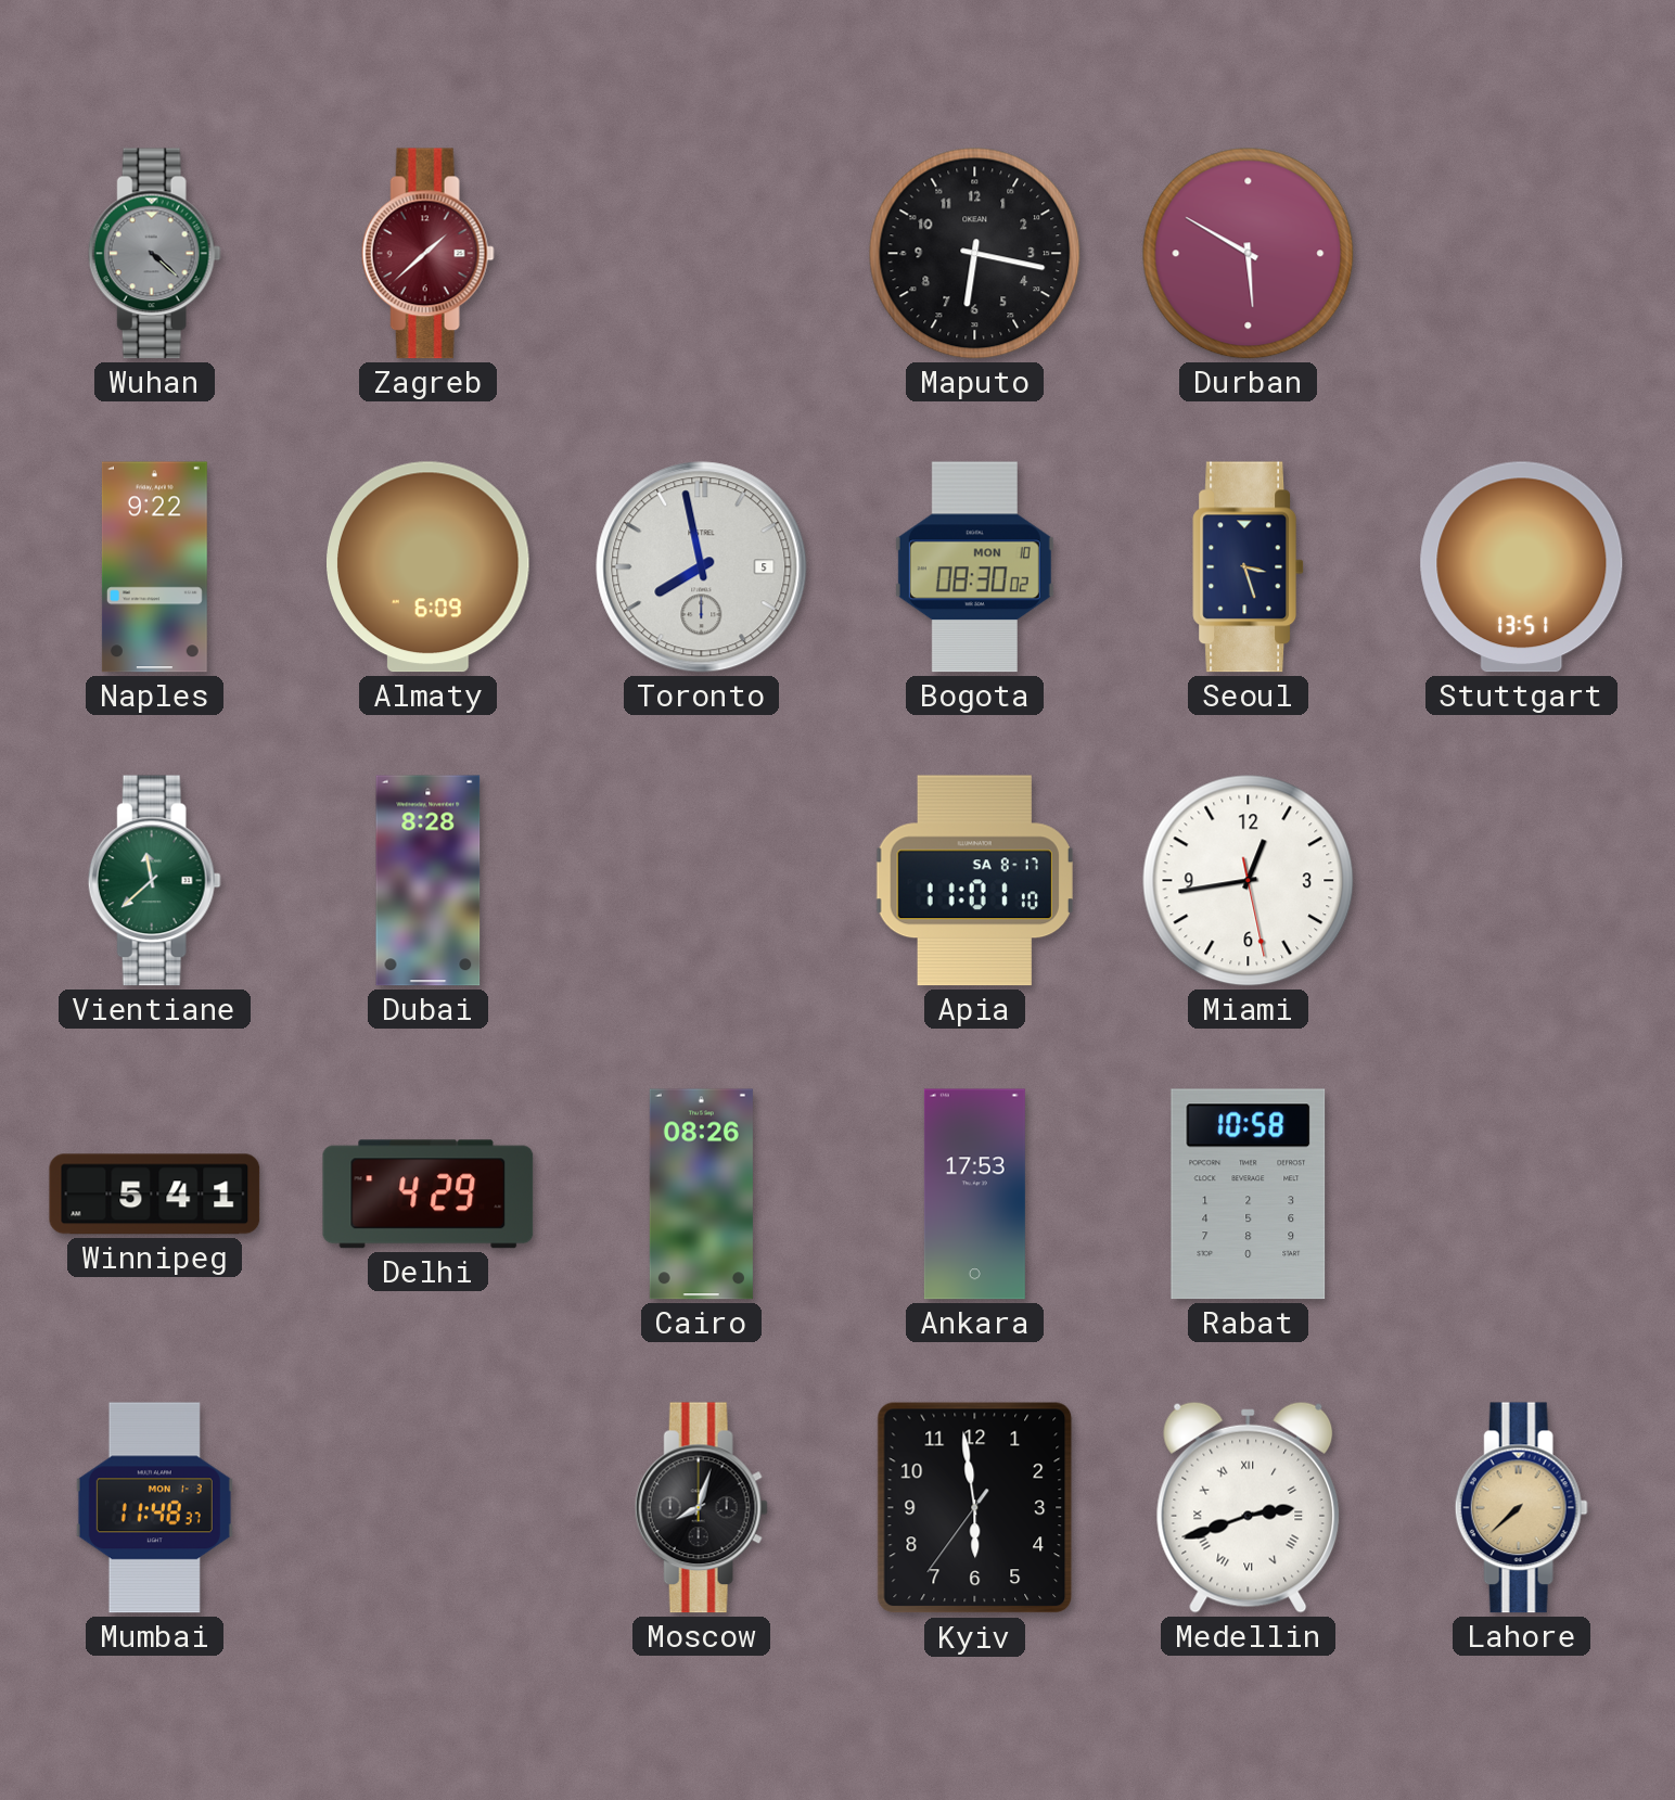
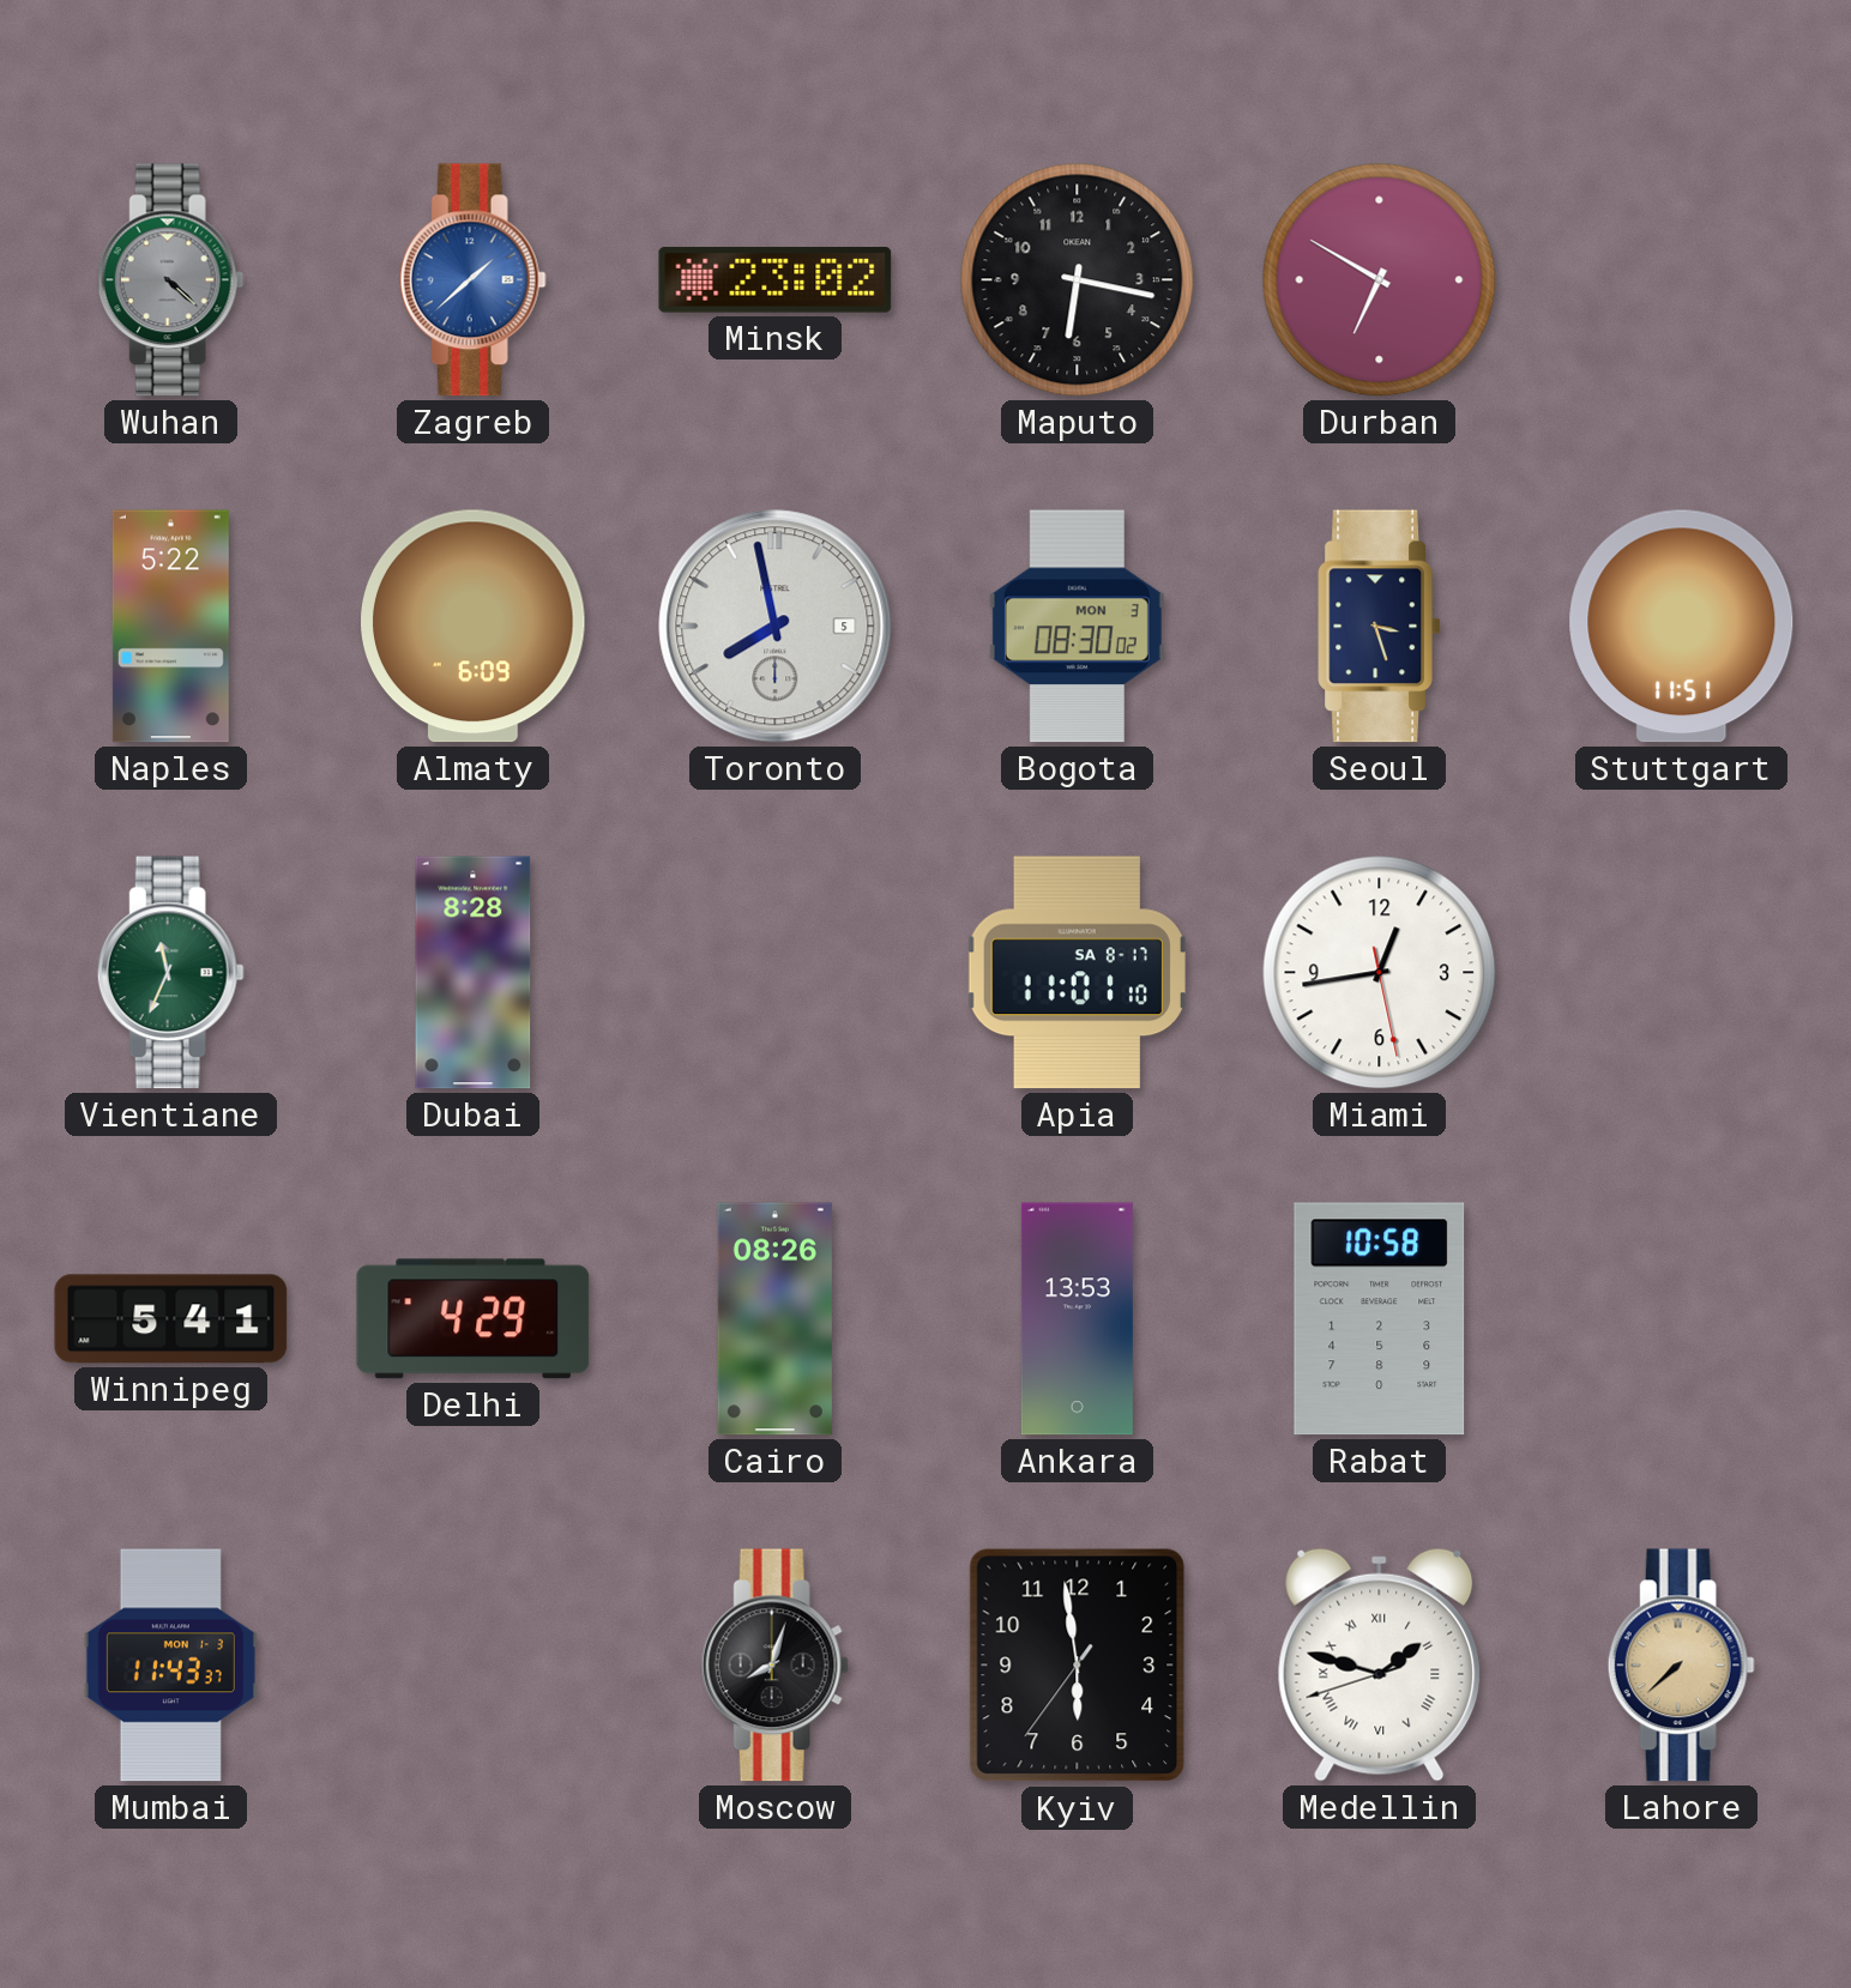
Zagreb dial: burgundy -> blue (472, 280)
Minsk: none -> 23:02 (776, 280)
Durban: 5:50 -> 6:50 (1380, 280)
Naples: 9:22 -> 5:22 (170, 627)
Bogota date: MON 10 -> MON 3 (1077, 627)
Stuttgart: 13:51 -> 11:51 (1682, 627)
Vientiane: 11:38 -> 11:34 (170, 973)
Ankara: 17:53 -> 13:53 (1077, 1319)
Mumbai: 11:48 -> 11:43 (170, 1666)
Medellin: 2:41 -> 1:47 (1380, 1664)
